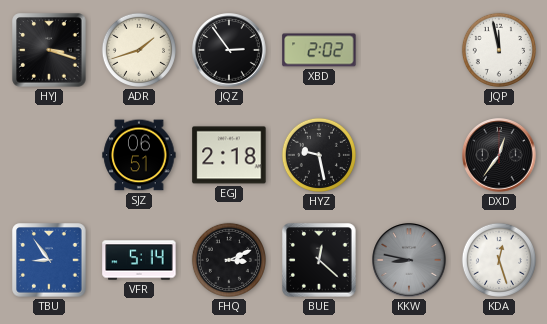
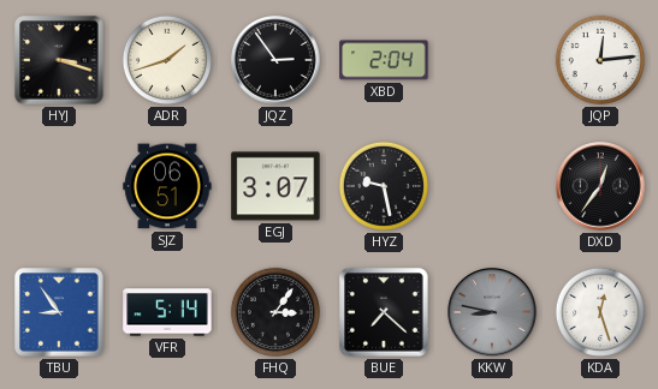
XBD: 2:02 -> 2:04 (384, 60)
JQP: 11:58 -> 12:14 (600, 60)
EGJ: 2:18 -> 3:07 (275, 186)
FHQ: 3:11 -> 3:06 (275, 312)
BUE: 12:22 -> 7:22 (384, 312)
